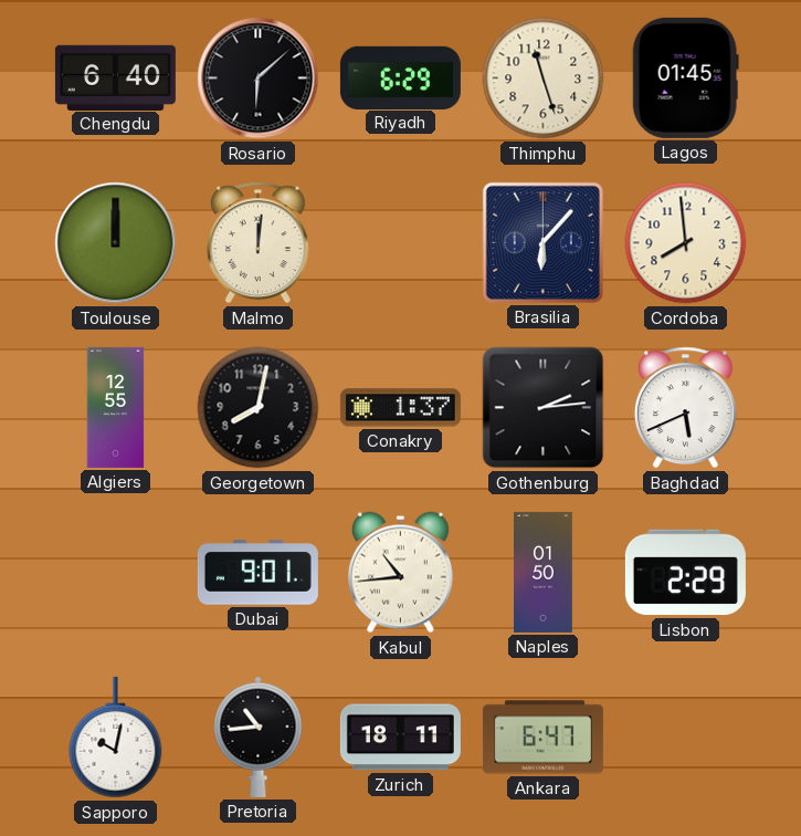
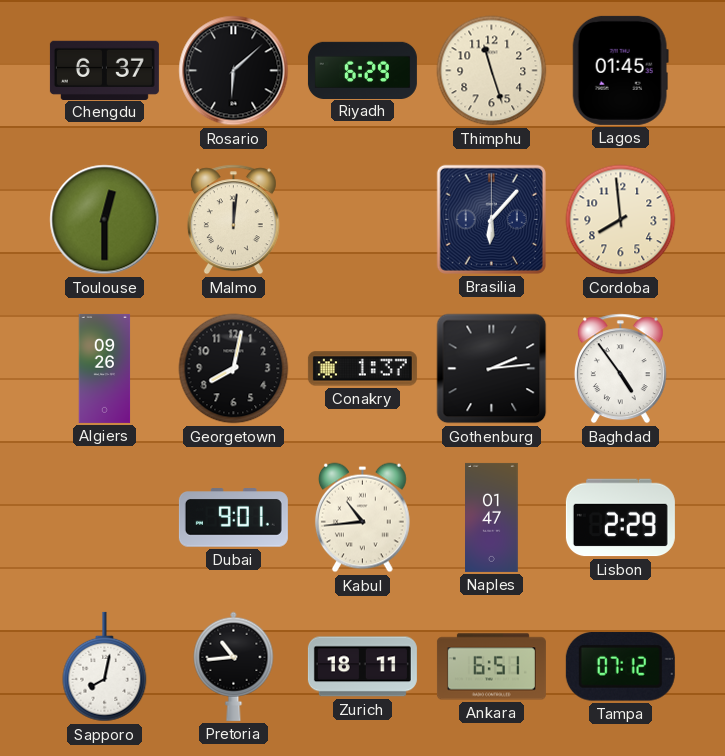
Chengdu: 6:40 -> 6:37 (104, 70)
Toulouse: 12:00 -> 12:30 (105, 220)
Algiers: 12:55 -> 09:26 (105, 368)
Baghdad: 5:41 -> 4:54 (620, 369)
Naples: 01:50 -> 01:47 (492, 517)
Sapporo: 10:02 -> 8:02 (105, 667)
Ankara: 6:47 -> 6:51 (491, 667)
Tampa: none -> 07:12 (620, 667)
